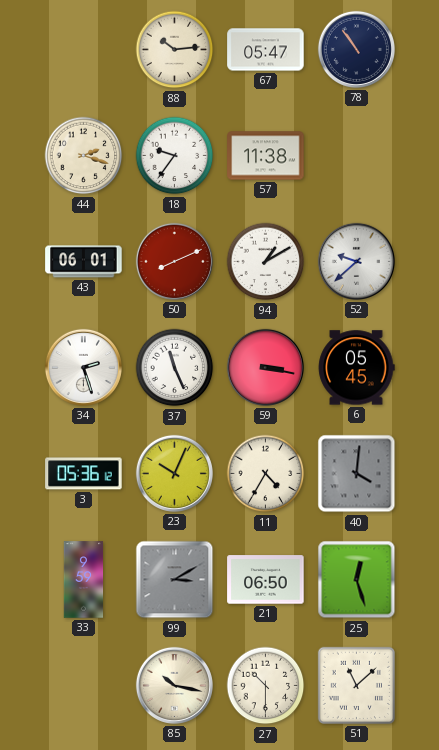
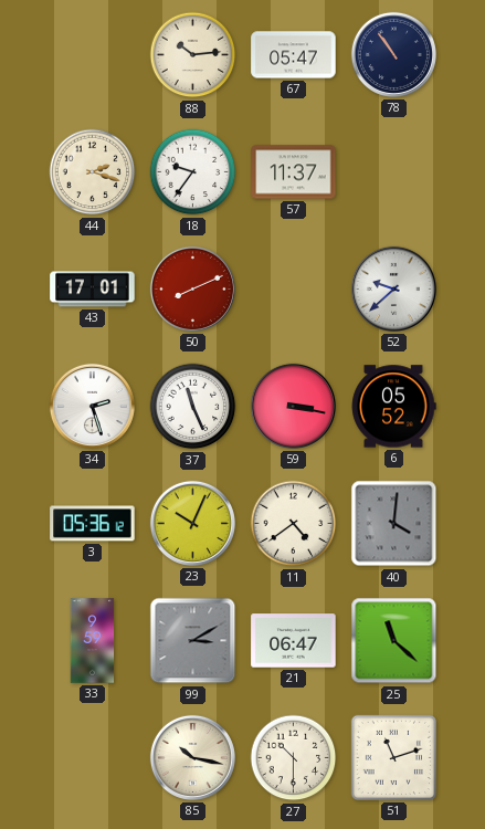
57: 11:38 -> 11:37 (294, 172)
43: 06:01 -> 17:01 (93, 290)
94: 1:10 -> none (266, 262)
6: 05:45 -> 05:52 (393, 407)
11: 4:35 -> 4:39 (294, 524)
21: 06:50 -> 06:47 (294, 641)
25: 12:27 -> 11:22 (394, 641)
51: 11:08 -> 11:12 (393, 757)
